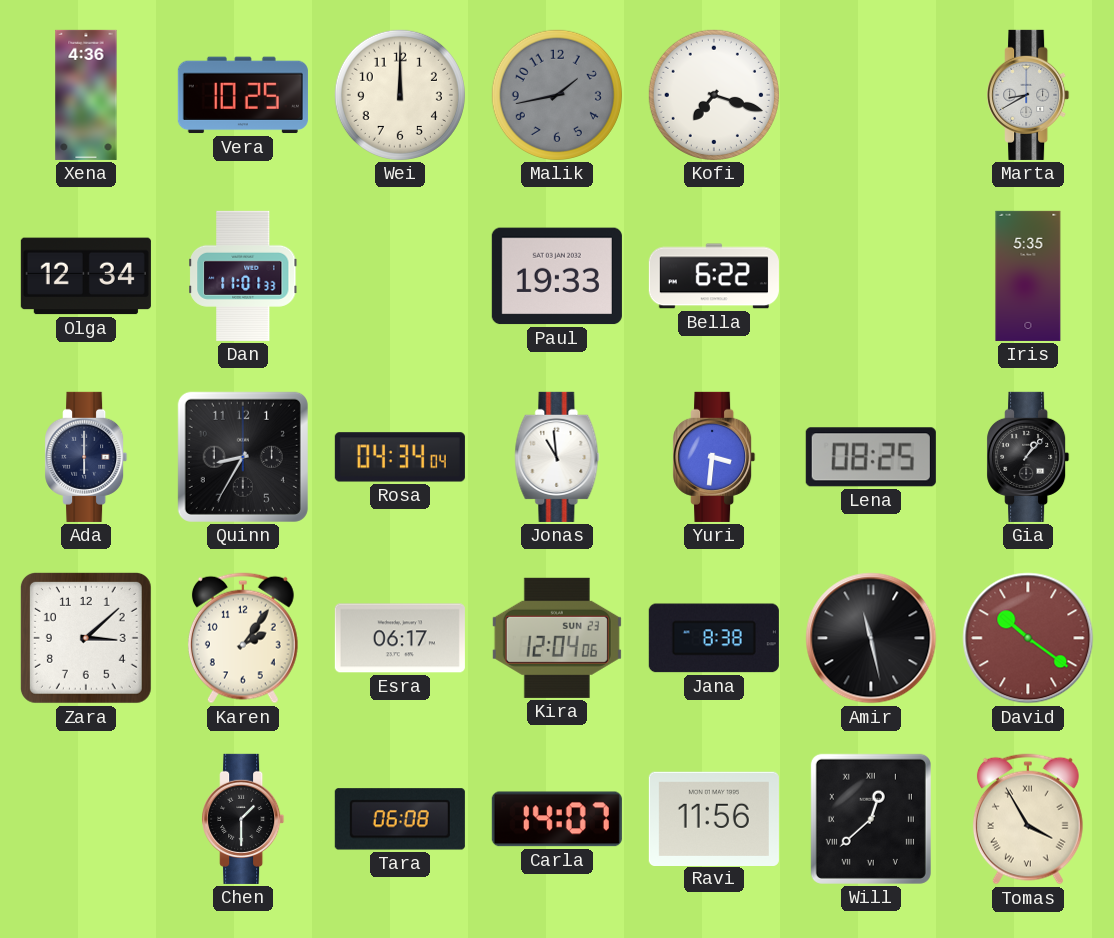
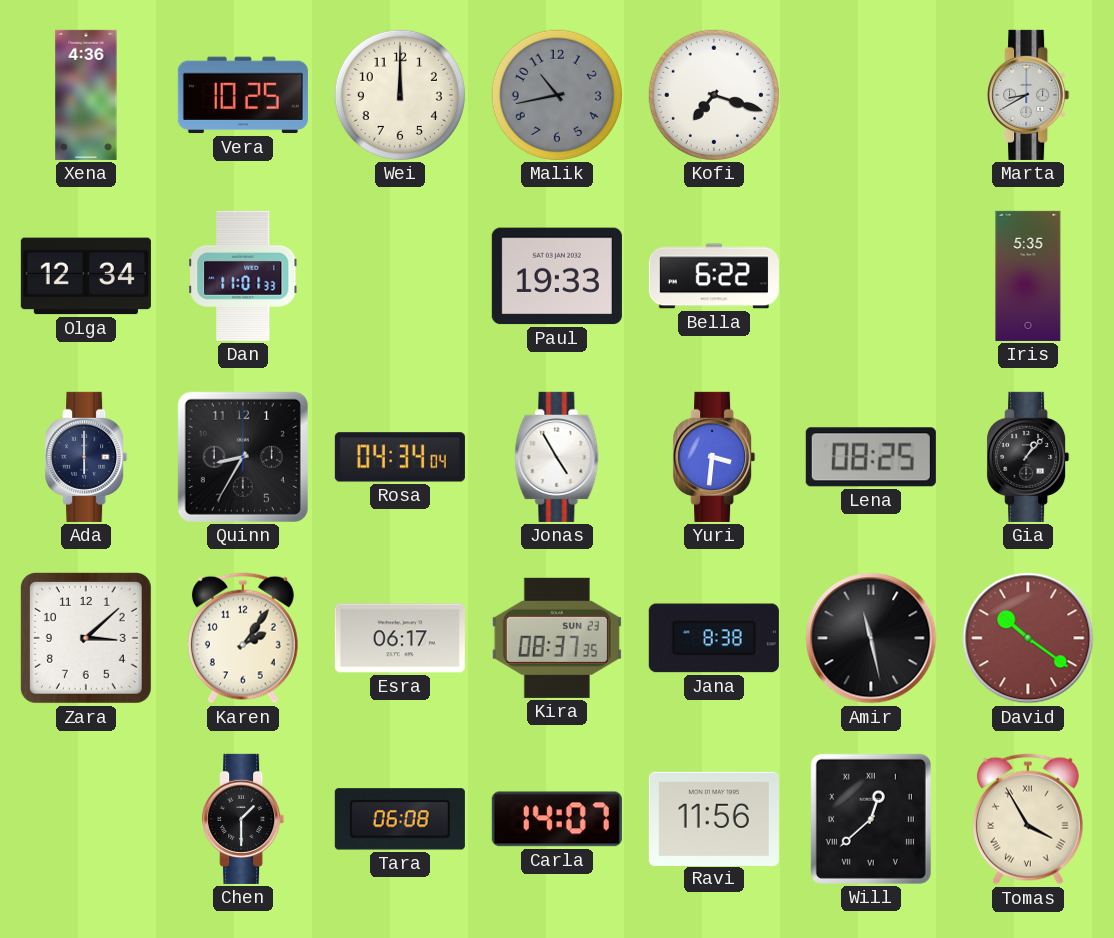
Malik: 1:43 -> 10:43 (557, 95)
Jonas: 10:59 -> 4:55 (557, 457)
Kira: 12:04 -> 08:37 (557, 638)
